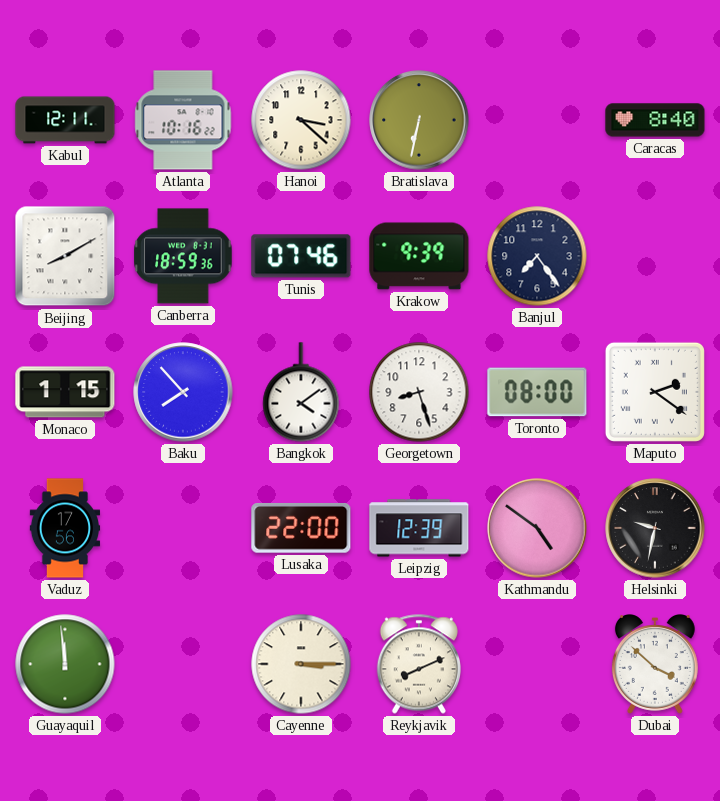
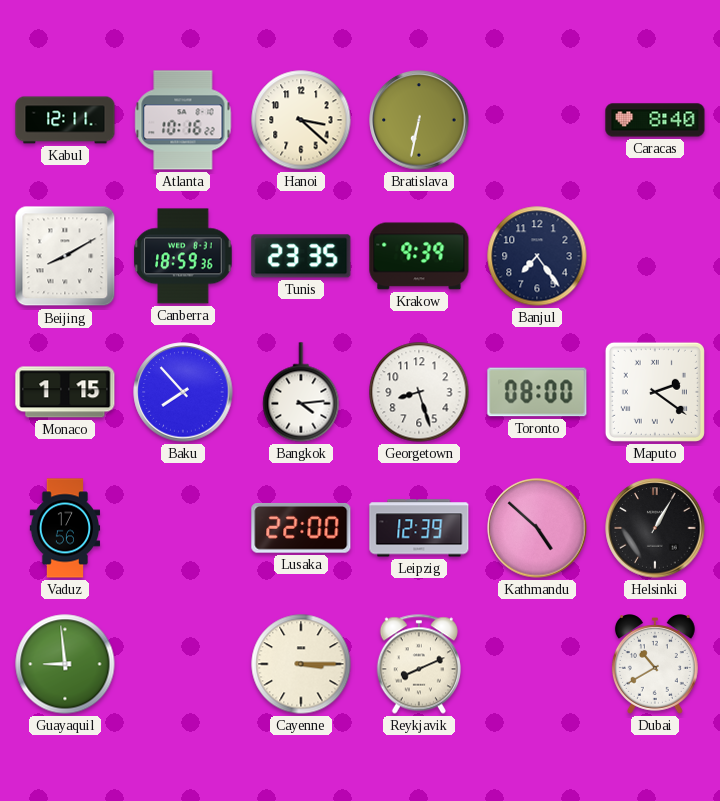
Tunis: 07:46 -> 23:35 (301, 256)
Bangkok: 4:09 -> 4:14 (301, 392)
Kathmandu: 4:51 -> 4:52 (537, 528)
Helsinki: 9:32 -> 1:05 (655, 528)
Guayaquil: 11:59 -> 8:59 (65, 664)
Dubai: 3:52 -> 10:40 (655, 664)
